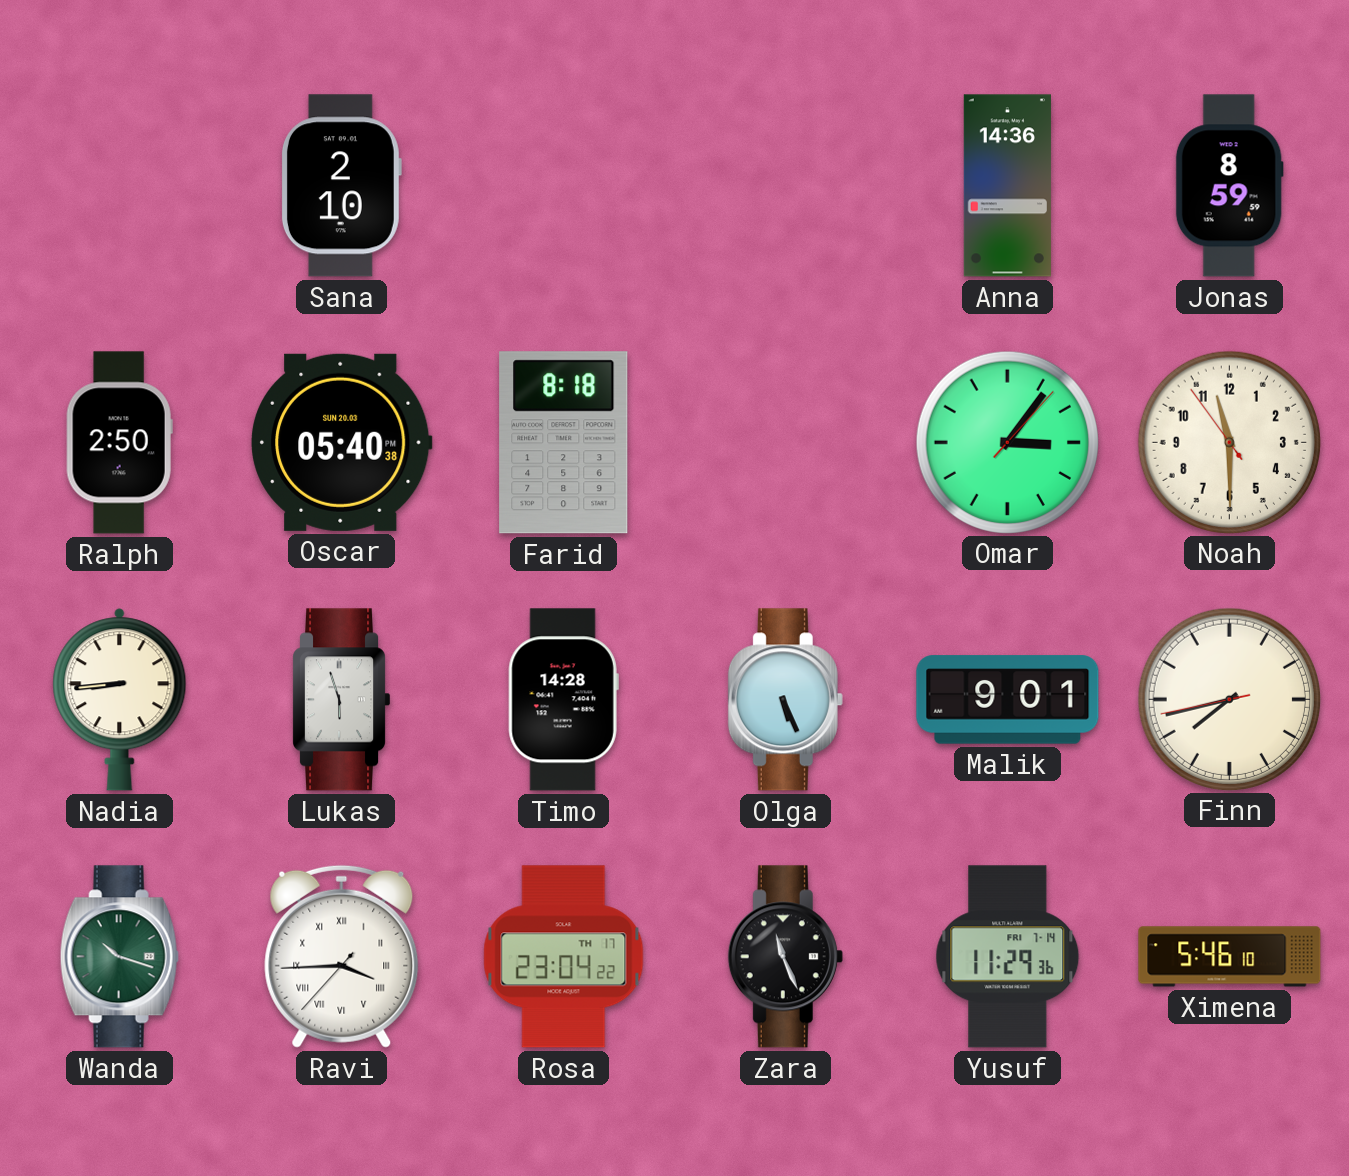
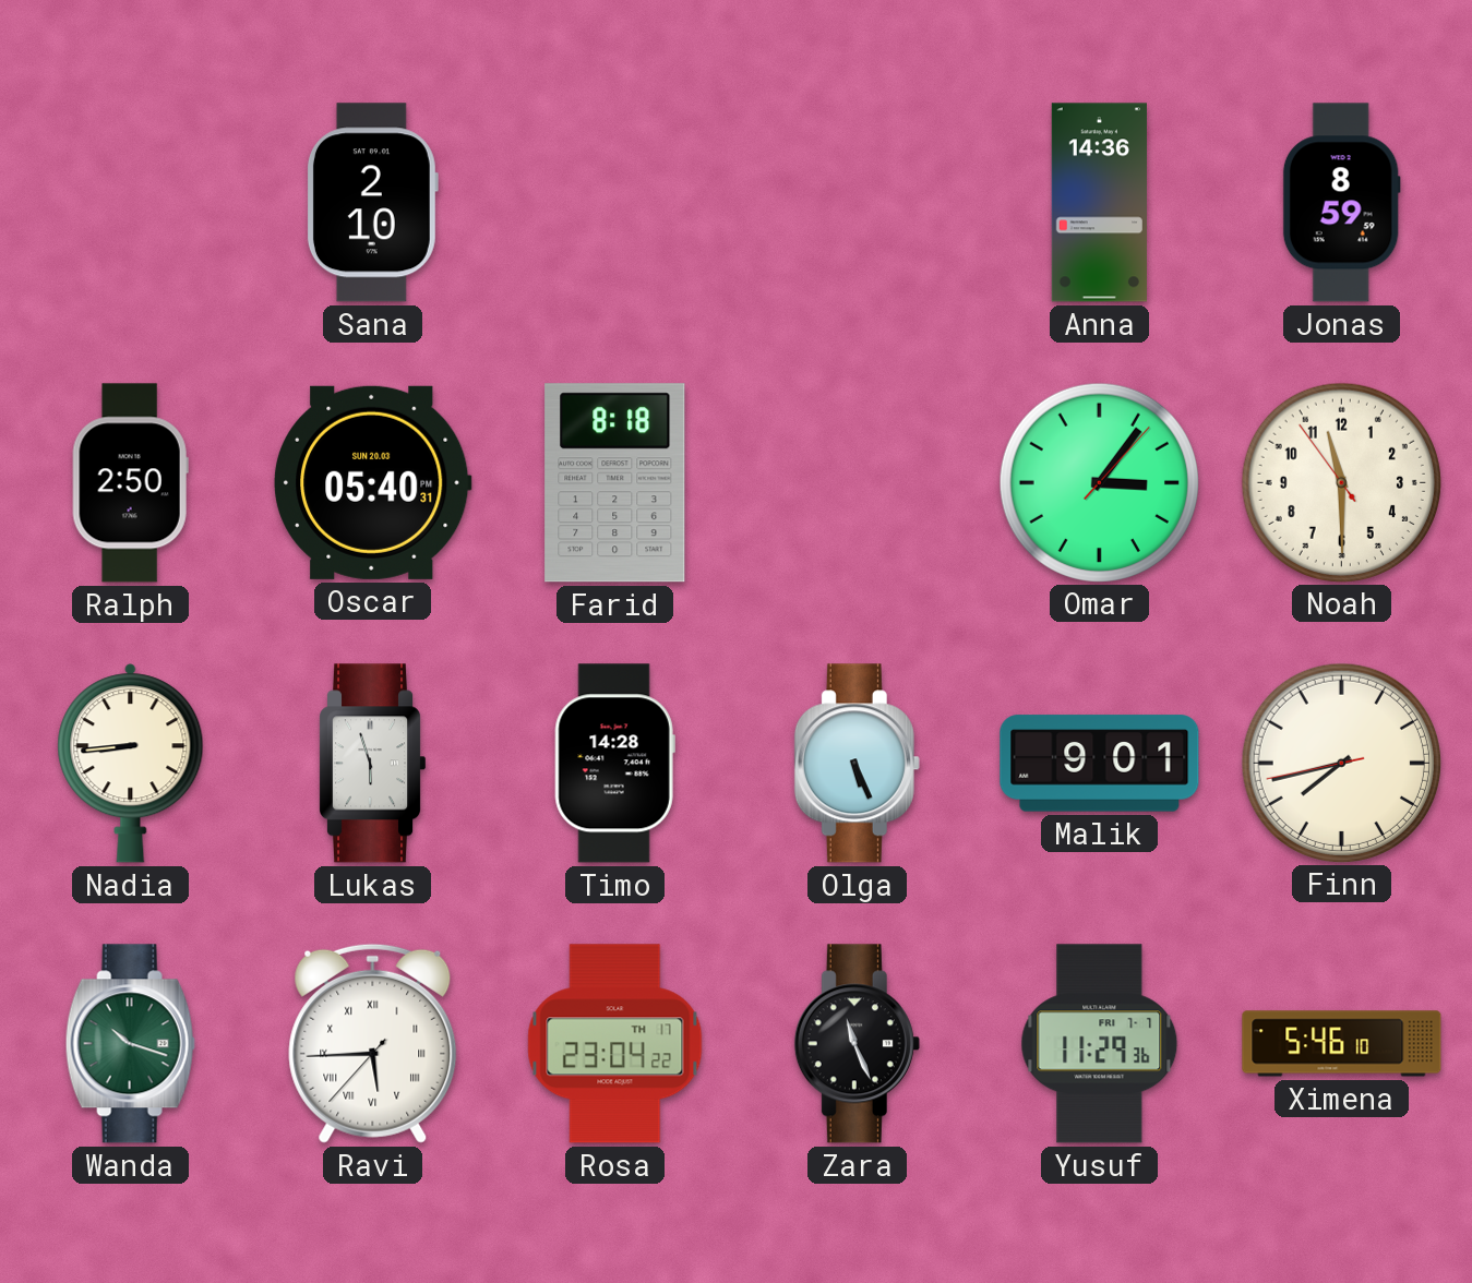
Oscar: 05:40:38 PM -> 05:40:31 PM (373, 482)
Ravi: 3:44 -> 5:44 (373, 1043)
Yusuf date: FRI 7-14 -> FRI 7-7 (1100, 1044)
